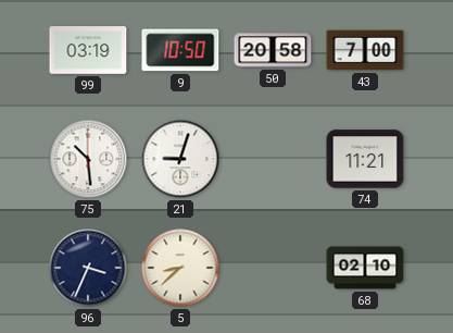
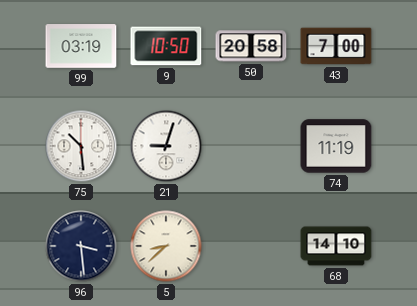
74: 11:21 -> 11:19 (336, 146)
96: 3:34 -> 3:29 (81, 246)
68: 02:10 -> 14:10 (336, 246)
